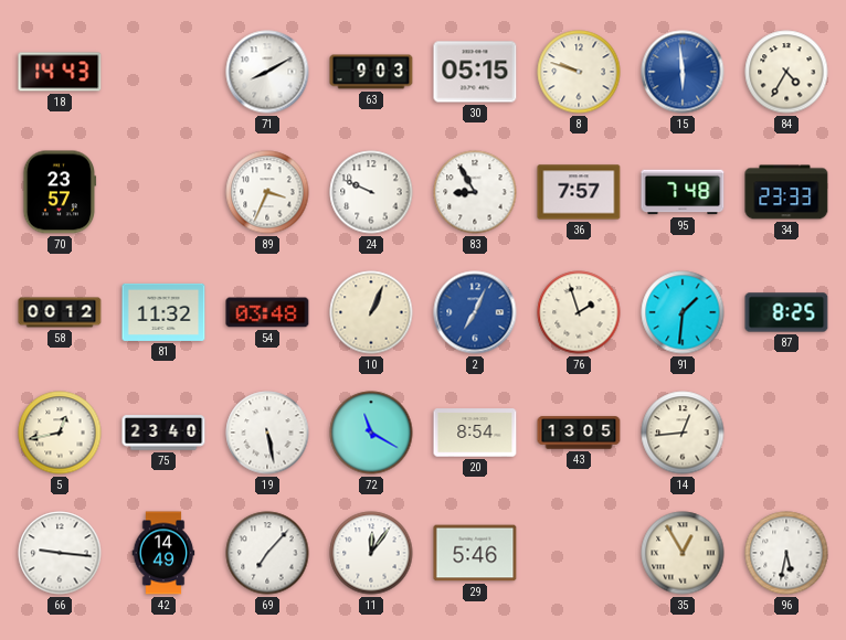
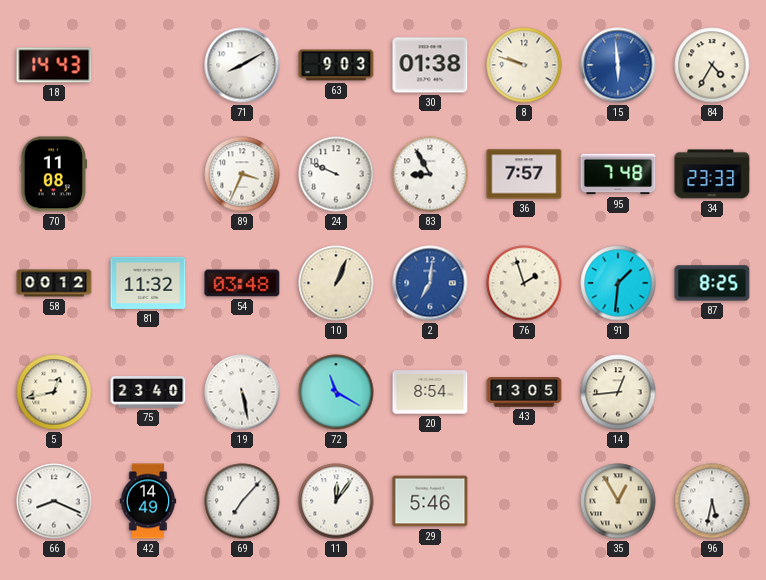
30: 05:15 -> 01:38 (430, 65)
70: 23:57 -> 11:08 (54, 174)
2: 7:04 -> 7:01 (430, 283)
66: 9:16 -> 8:19 (54, 501)
